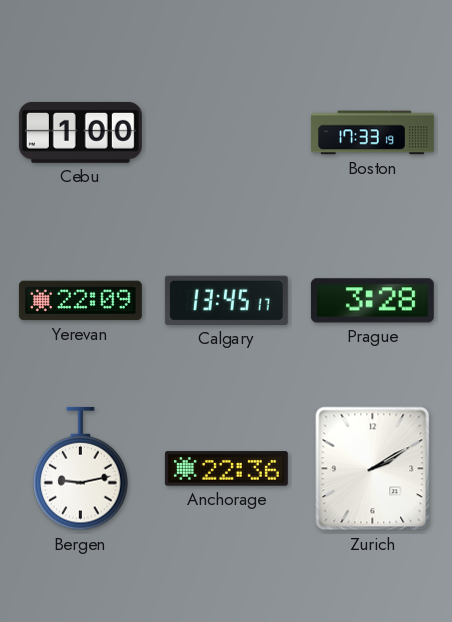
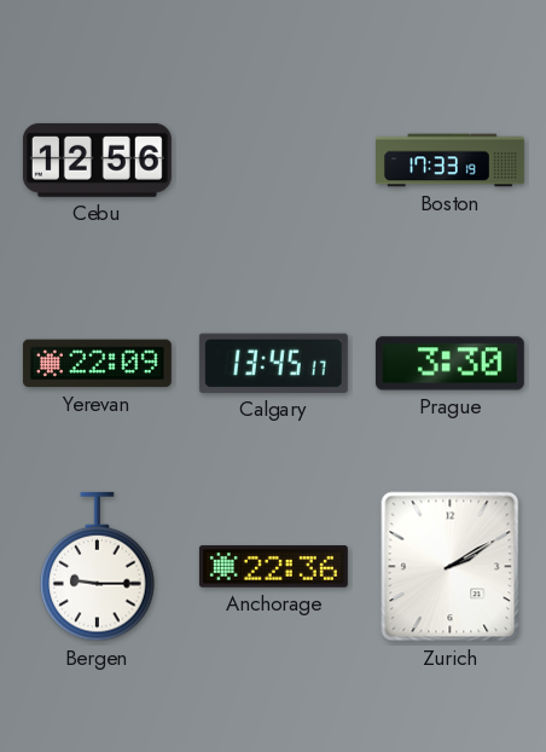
Cebu: 1:00 -> 12:56 (97, 160)
Prague: 3:28 -> 3:30 (449, 364)
Bergen: 9:13 -> 9:15 (98, 567)
